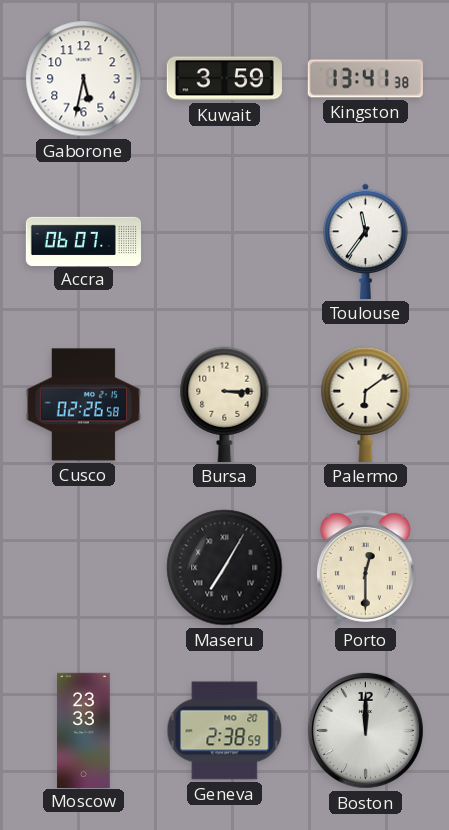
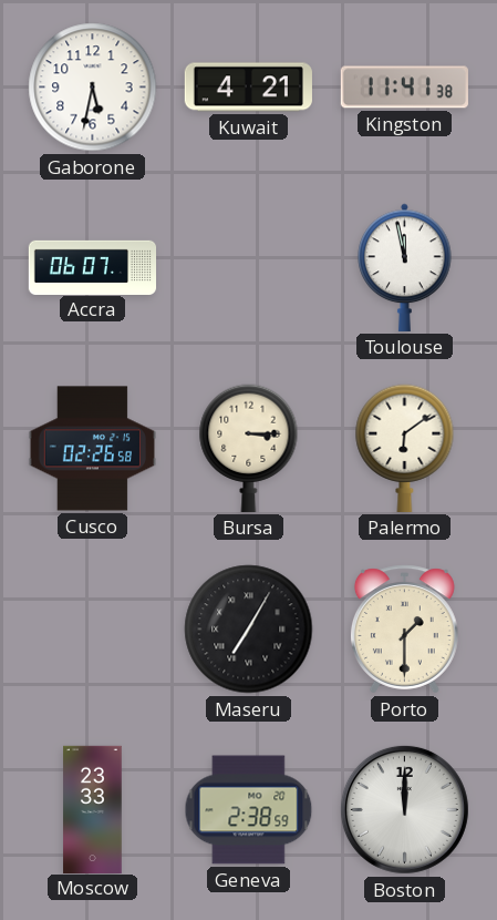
Kuwait: 3:59 -> 4:21 (248, 88)
Kingston: 13:41 -> 11:41 (404, 88)
Toulouse: 11:36 -> 11:58 (405, 267)
Porto: 12:30 -> 1:30 (404, 630)
